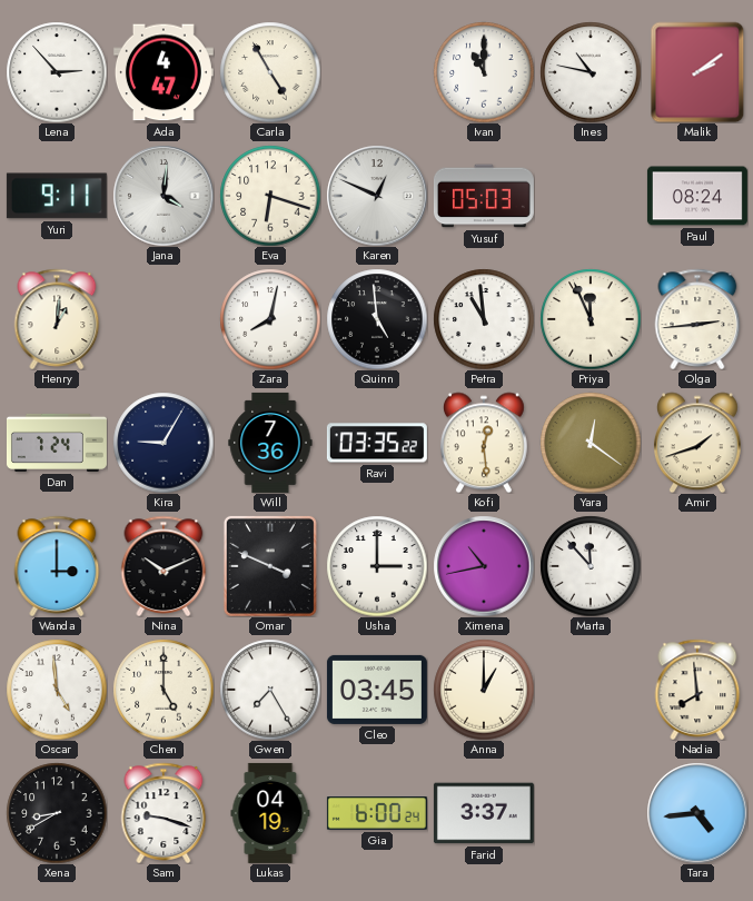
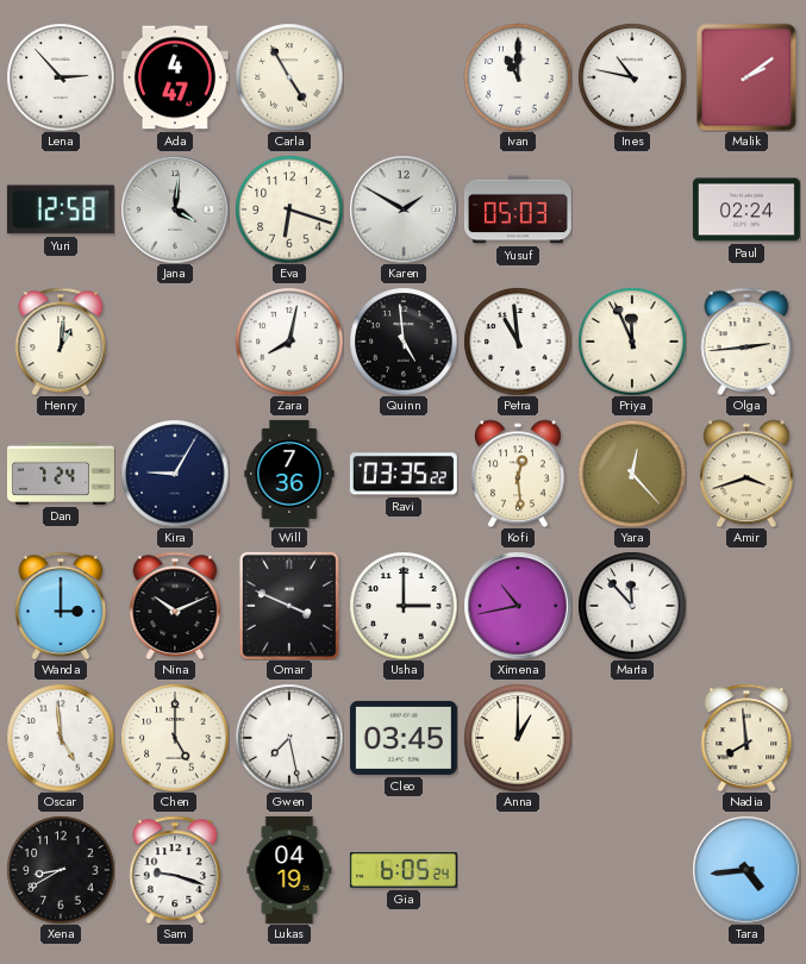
Yuri: 9:11 -> 12:58 (61, 209)
Karen: 12:49 -> 1:50 (404, 209)
Paul: 08:24 -> 02:24 (746, 209)
Yara: 12:21 -> 12:23 (632, 474)
Amir: 1:42 -> 3:42 (746, 474)
Gwen: 7:25 -> 7:28 (289, 738)
Gia: 6:00 -> 6:05 (404, 870)
Farid: 3:37 -> none (484, 813)
